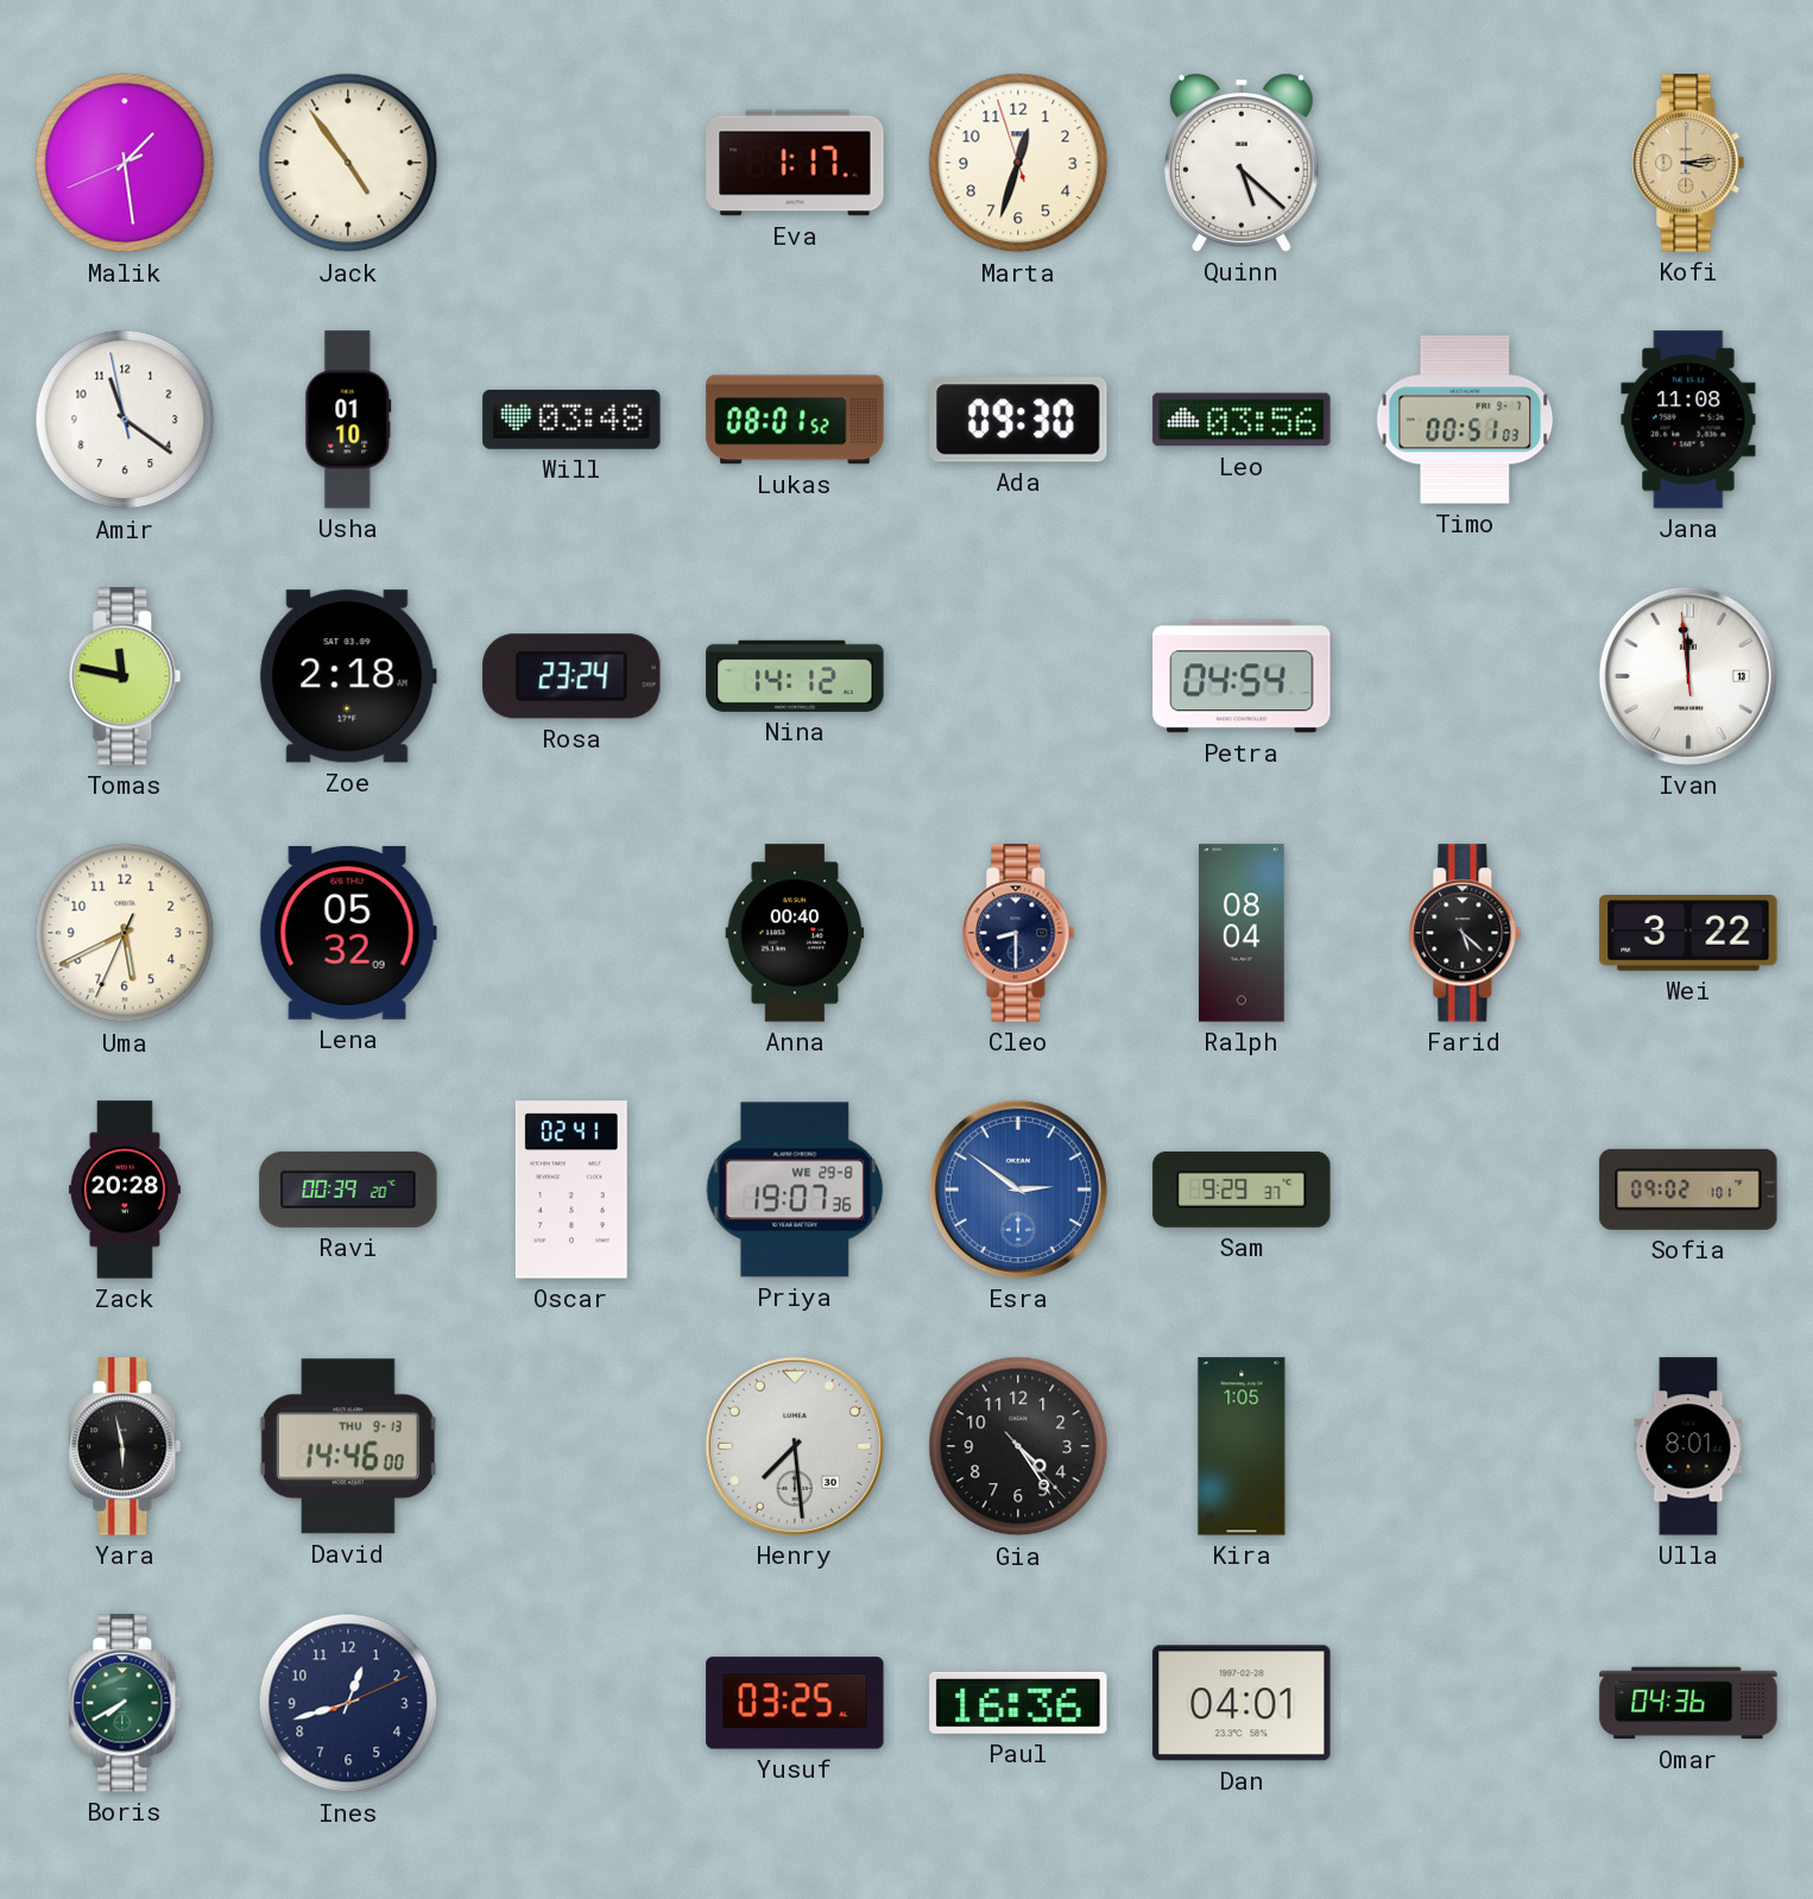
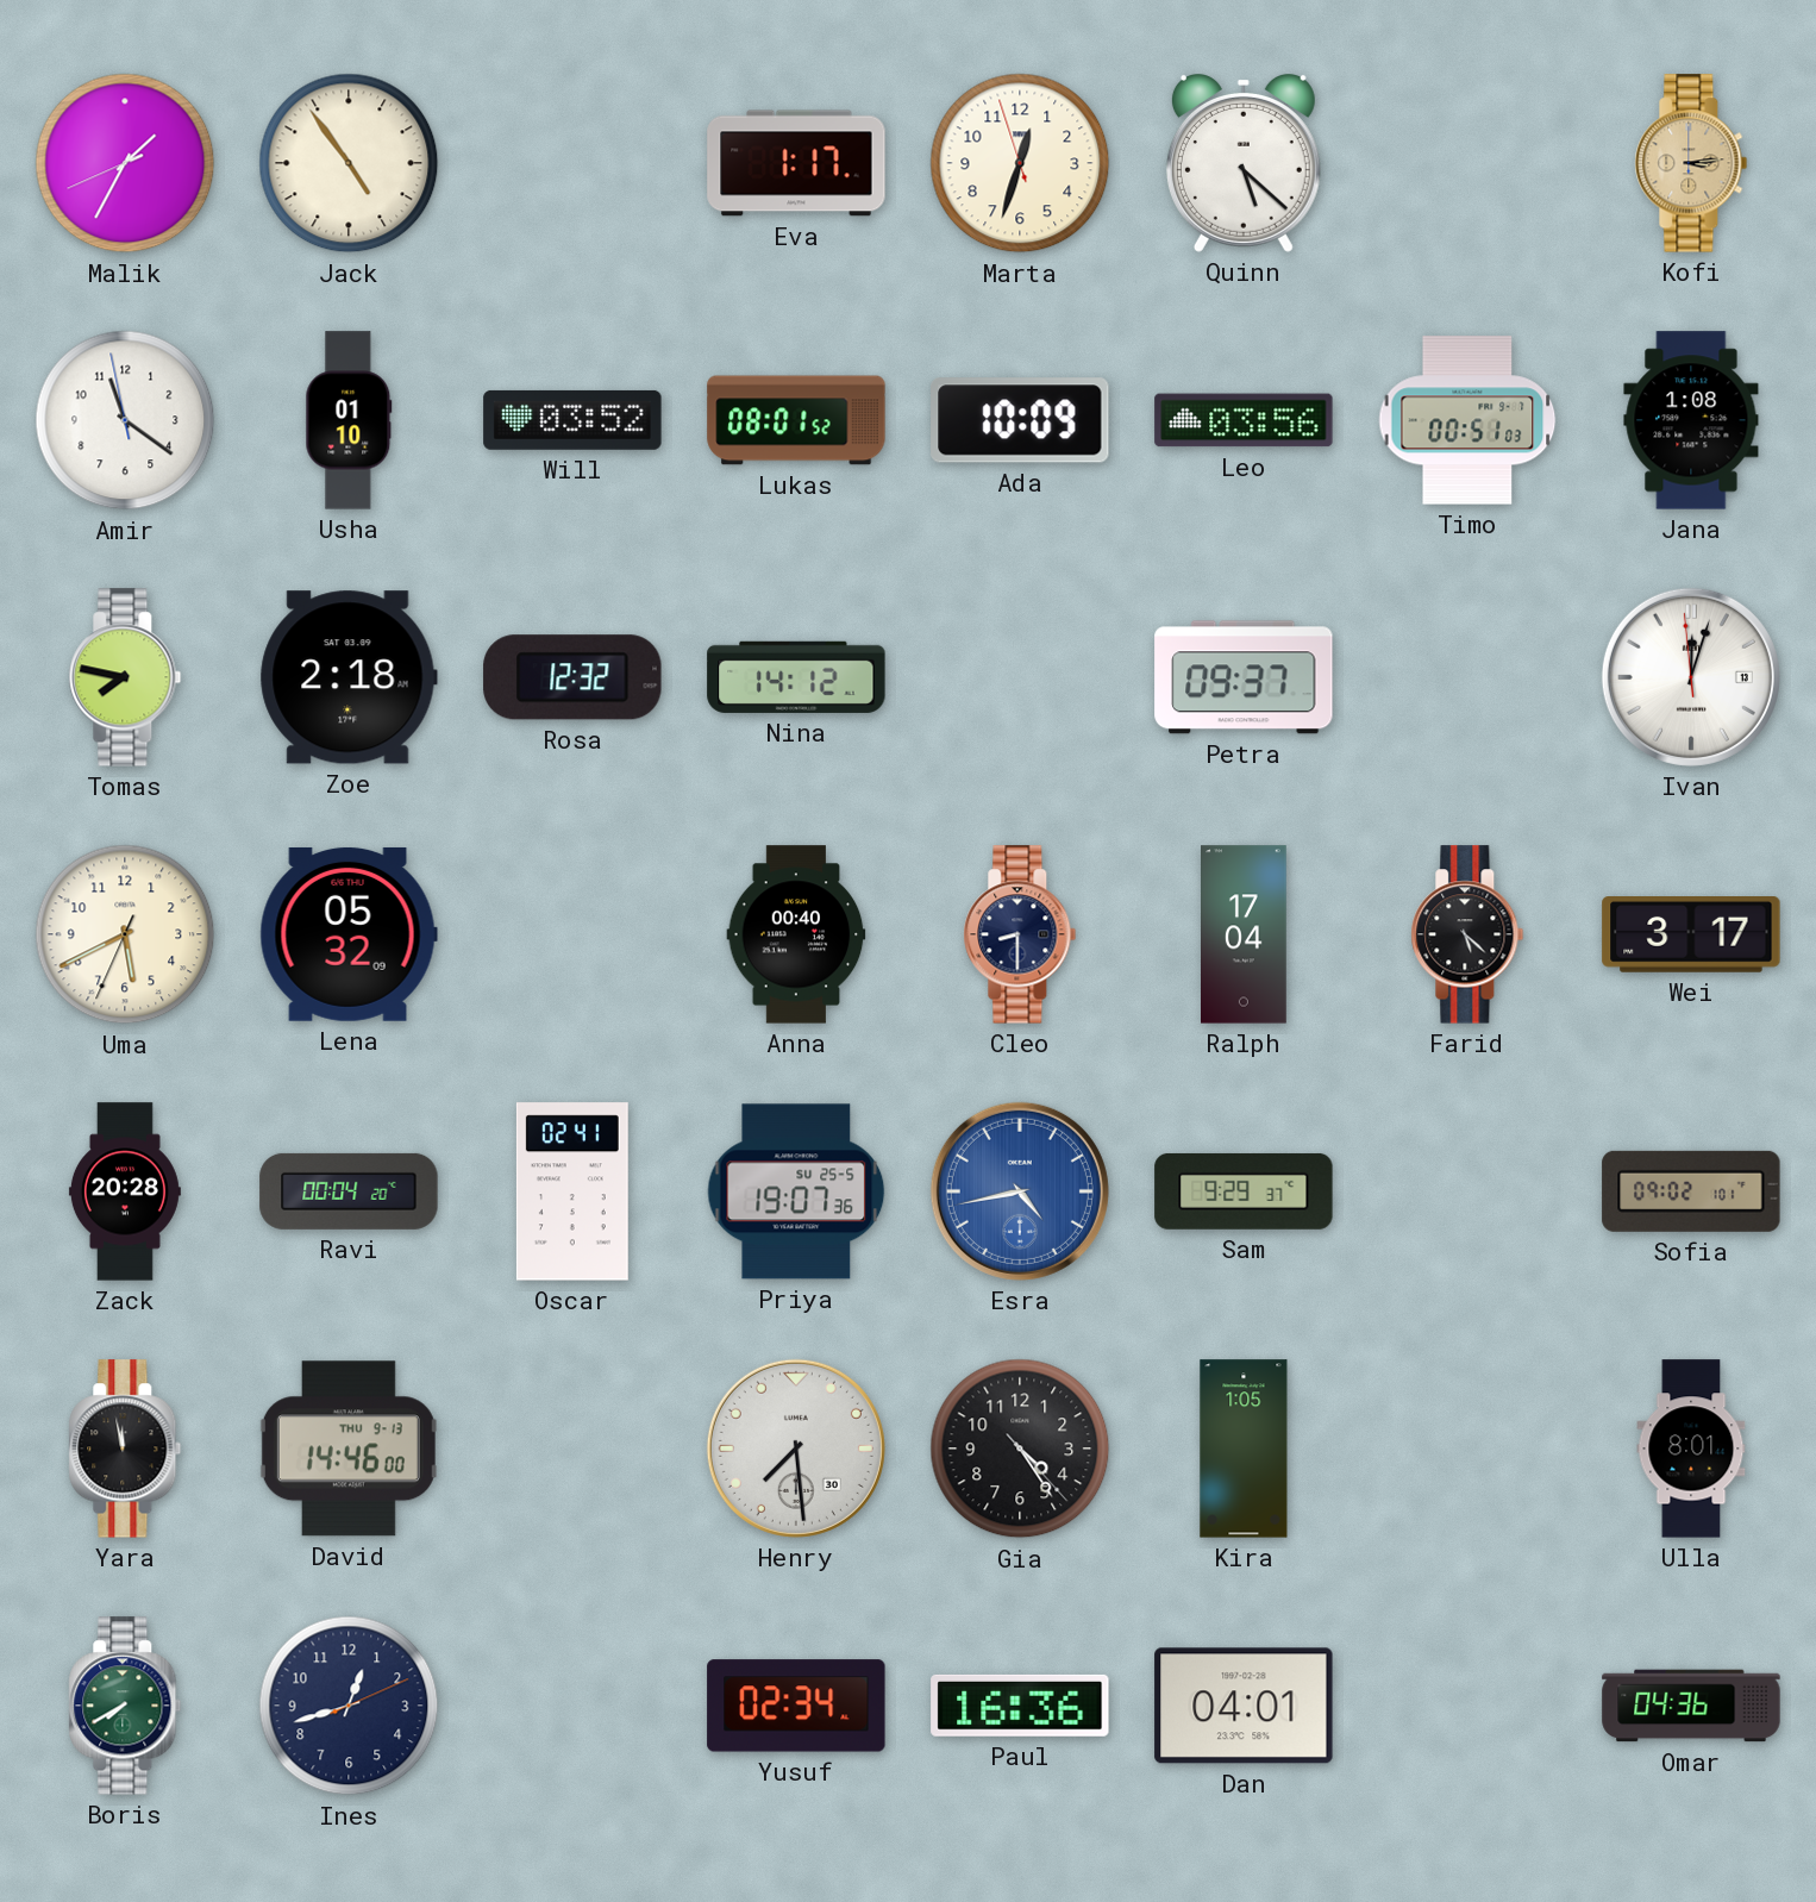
Malik: 1:28 -> 1:34 (125, 163)
Will: 03:48 -> 03:52 (572, 420)
Ada: 09:30 -> 10:09 (1020, 420)
Jana: 11:08 -> 1:08 (1691, 420)
Tomas: 11:47 -> 7:47 (125, 677)
Rosa: 23:24 -> 12:32 (572, 677)
Petra: 04:54 -> 09:37 (1244, 677)
Ivan: 11:58 -> 12:02 (1691, 677)
Ralph: 08:04 -> 17:04 (1244, 934)
Wei: 3:22 -> 3:17 (1691, 936)
Ravi: 00:39 -> 00:04 (349, 1191)
Priya date: WE 29-8 -> SU 25-5 (796, 1191)
Esra: 2:51 -> 4:43 (1020, 1191)
Yara: 5:58 -> 11:58 (125, 1449)
Yusuf: 03:25 -> 02:34 (796, 1706)
